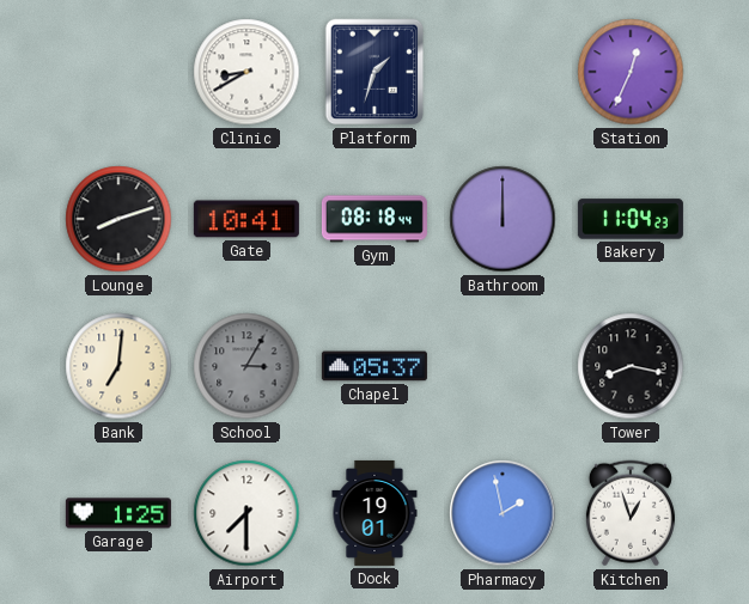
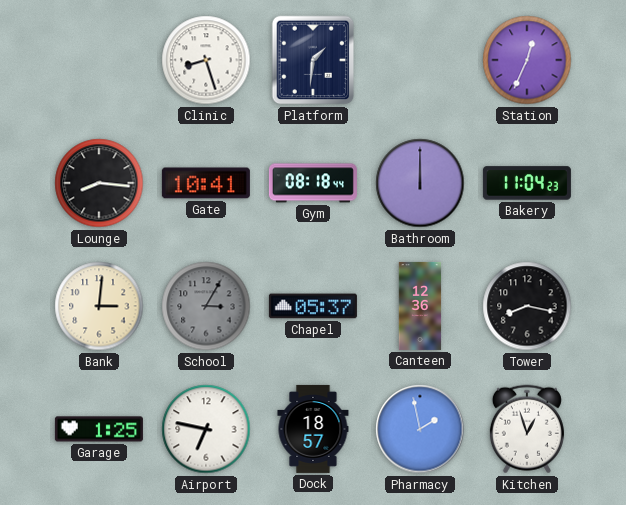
Clinic: 8:40 -> 8:27 (206, 60)
Platform: 1:33 -> 1:31 (313, 60)
Lounge: 8:12 -> 8:16 (99, 183)
Bank: 7:01 -> 3:01 (99, 306)
Canteen: none -> 12:36 (420, 306)
Airport: 7:30 -> 6:47 (206, 429)
Dock: 19:01 -> 18:57 (313, 429)
